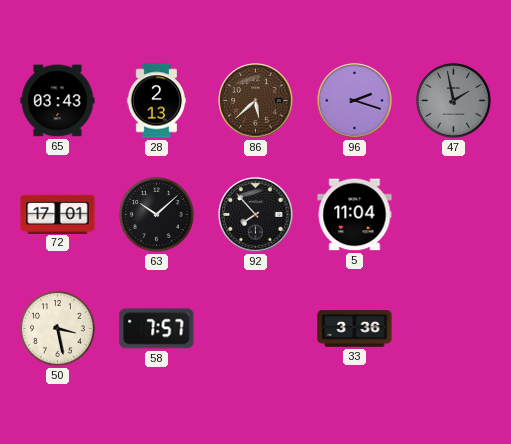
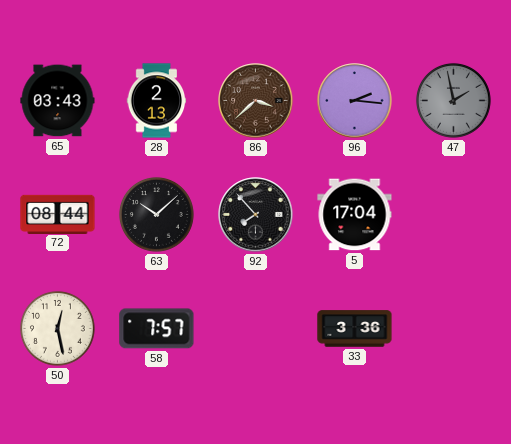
86: 5:38 -> 3:38 (256, 101)
96: 2:18 -> 2:16 (355, 101)
72: 17:01 -> 08:44 (58, 214)
5: 11:04 -> 17:04 (355, 215)
50: 3:28 -> 12:28 (57, 328)
